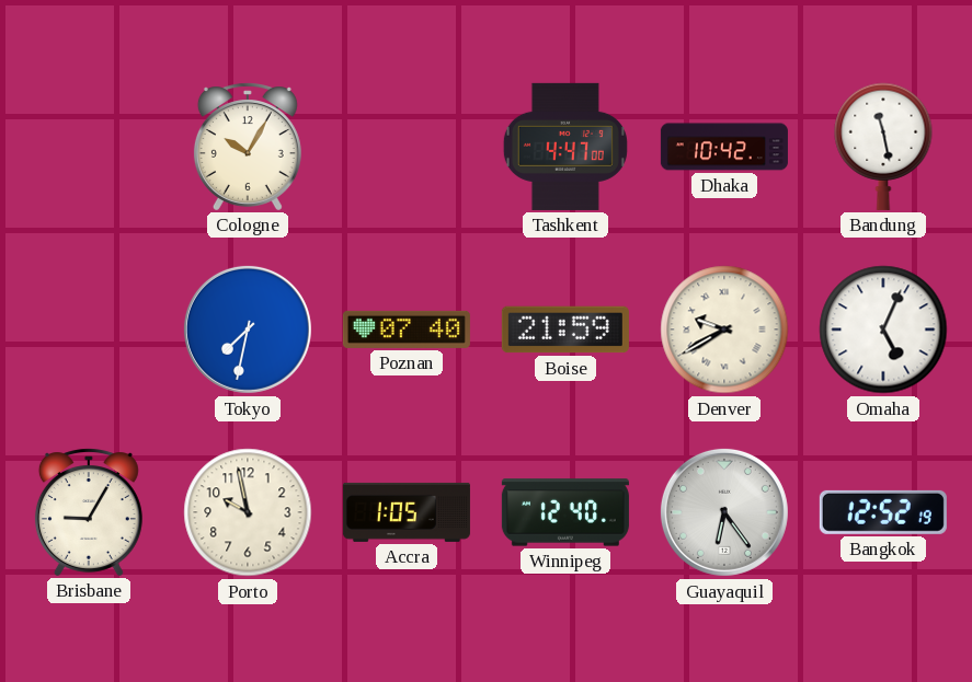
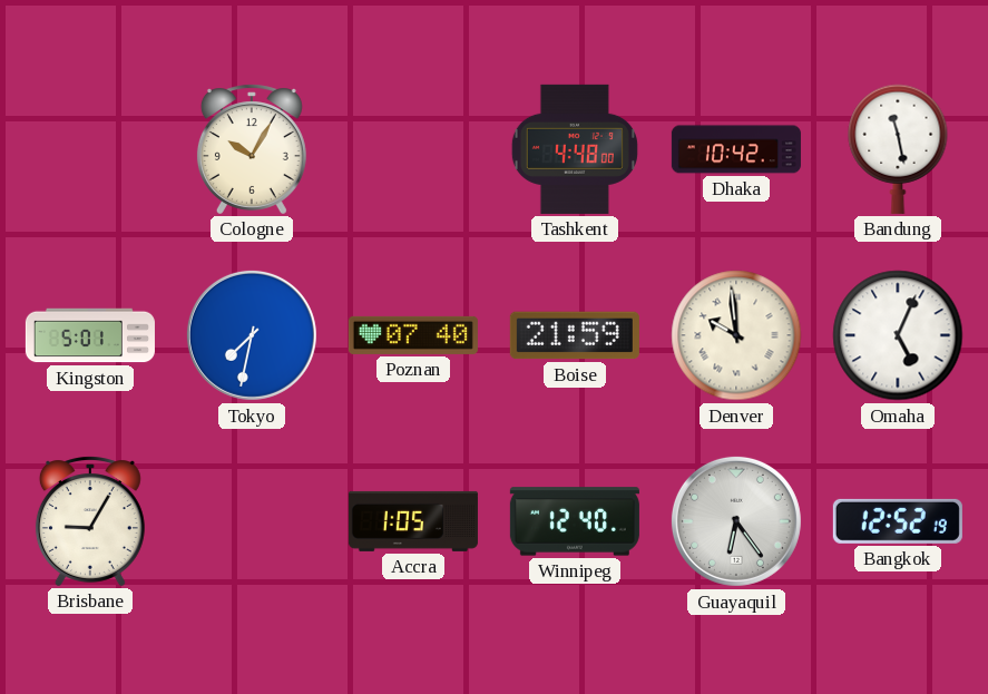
Tashkent: 4:47 -> 4:48 (575, 149)
Kingston: none -> 5:01 (90, 335)
Denver: 9:40 -> 9:59 (736, 335)
Porto: 9:58 -> none (248, 512)
